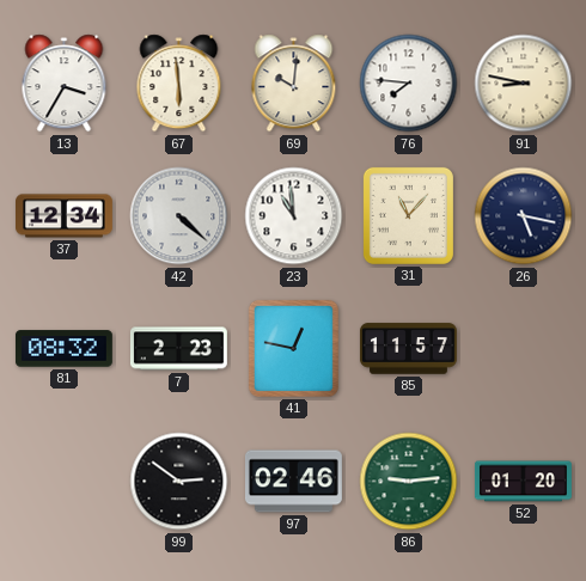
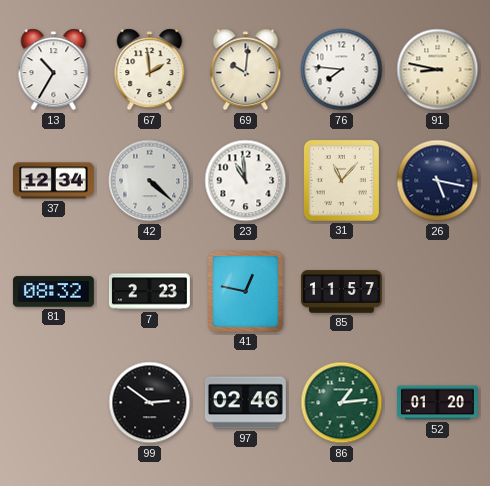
13: 3:35 -> 10:35 (54, 70)
67: 5:59 -> 1:59 (150, 70)
86: 9:14 -> 1:14 (342, 403)
